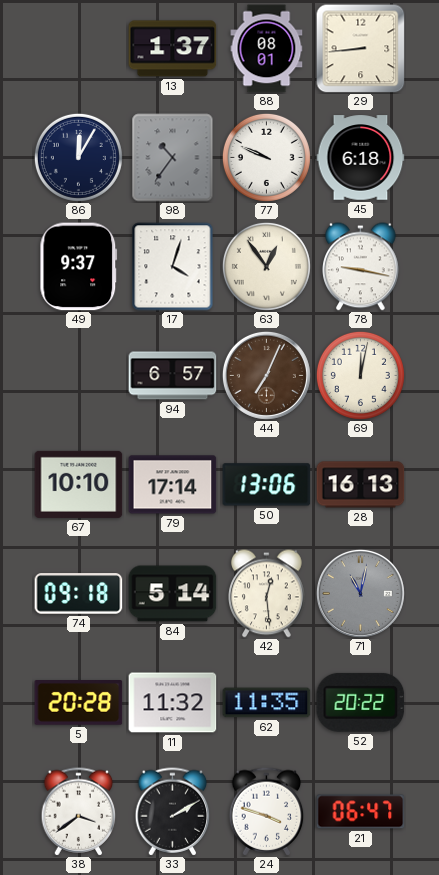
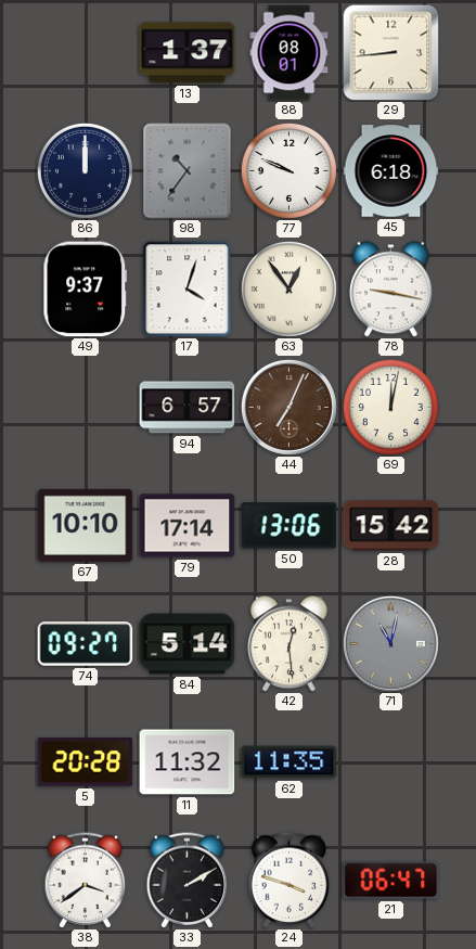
86: 12:05 -> 12:00 (85, 170)
28: 16:13 -> 15:42 (391, 526)
74: 09:18 -> 09:27 (86, 644)
52: 20:22 -> none (361, 702)
